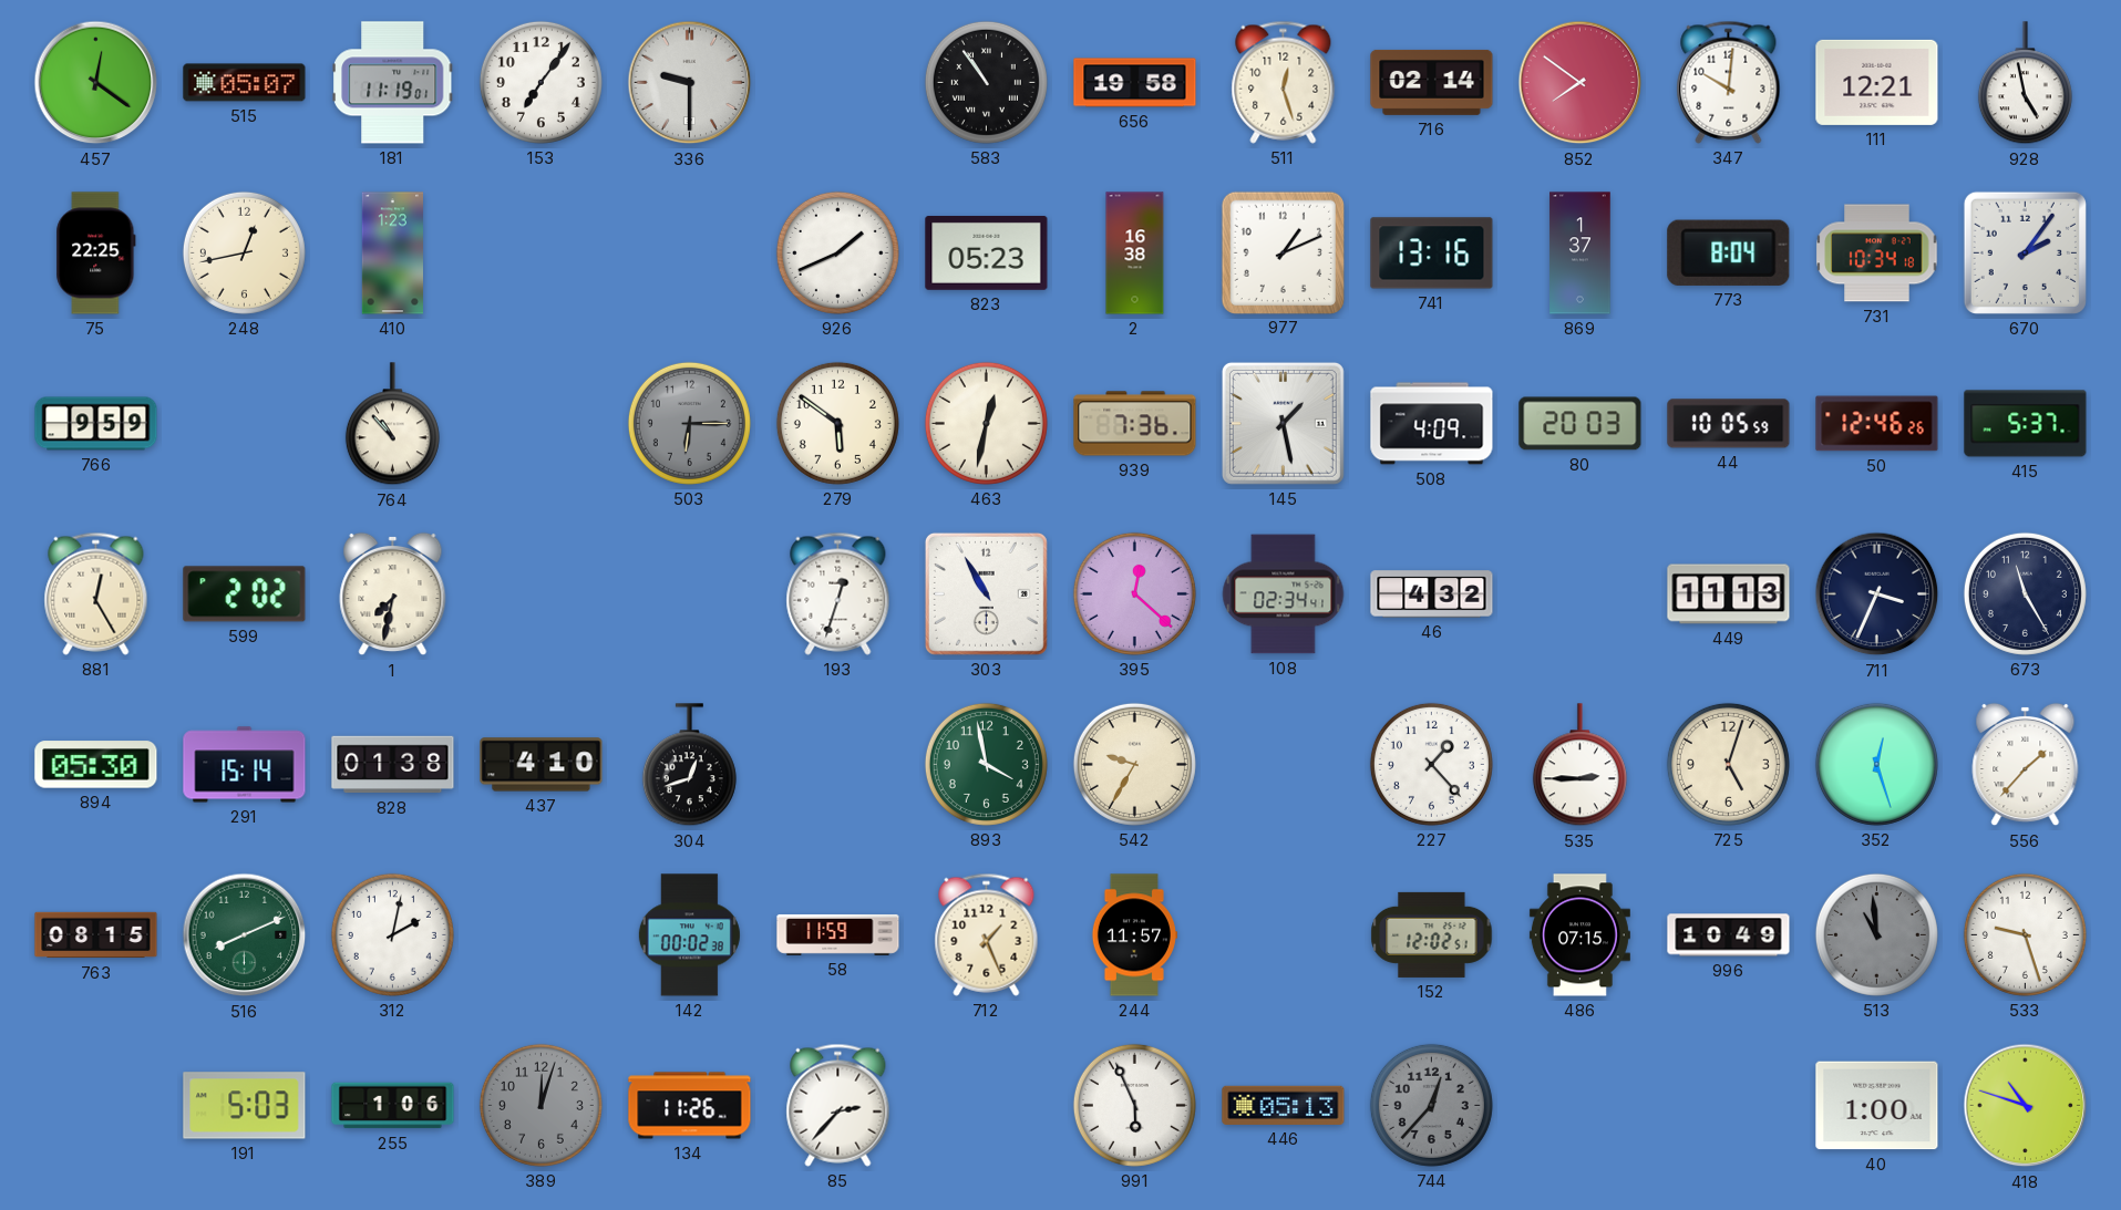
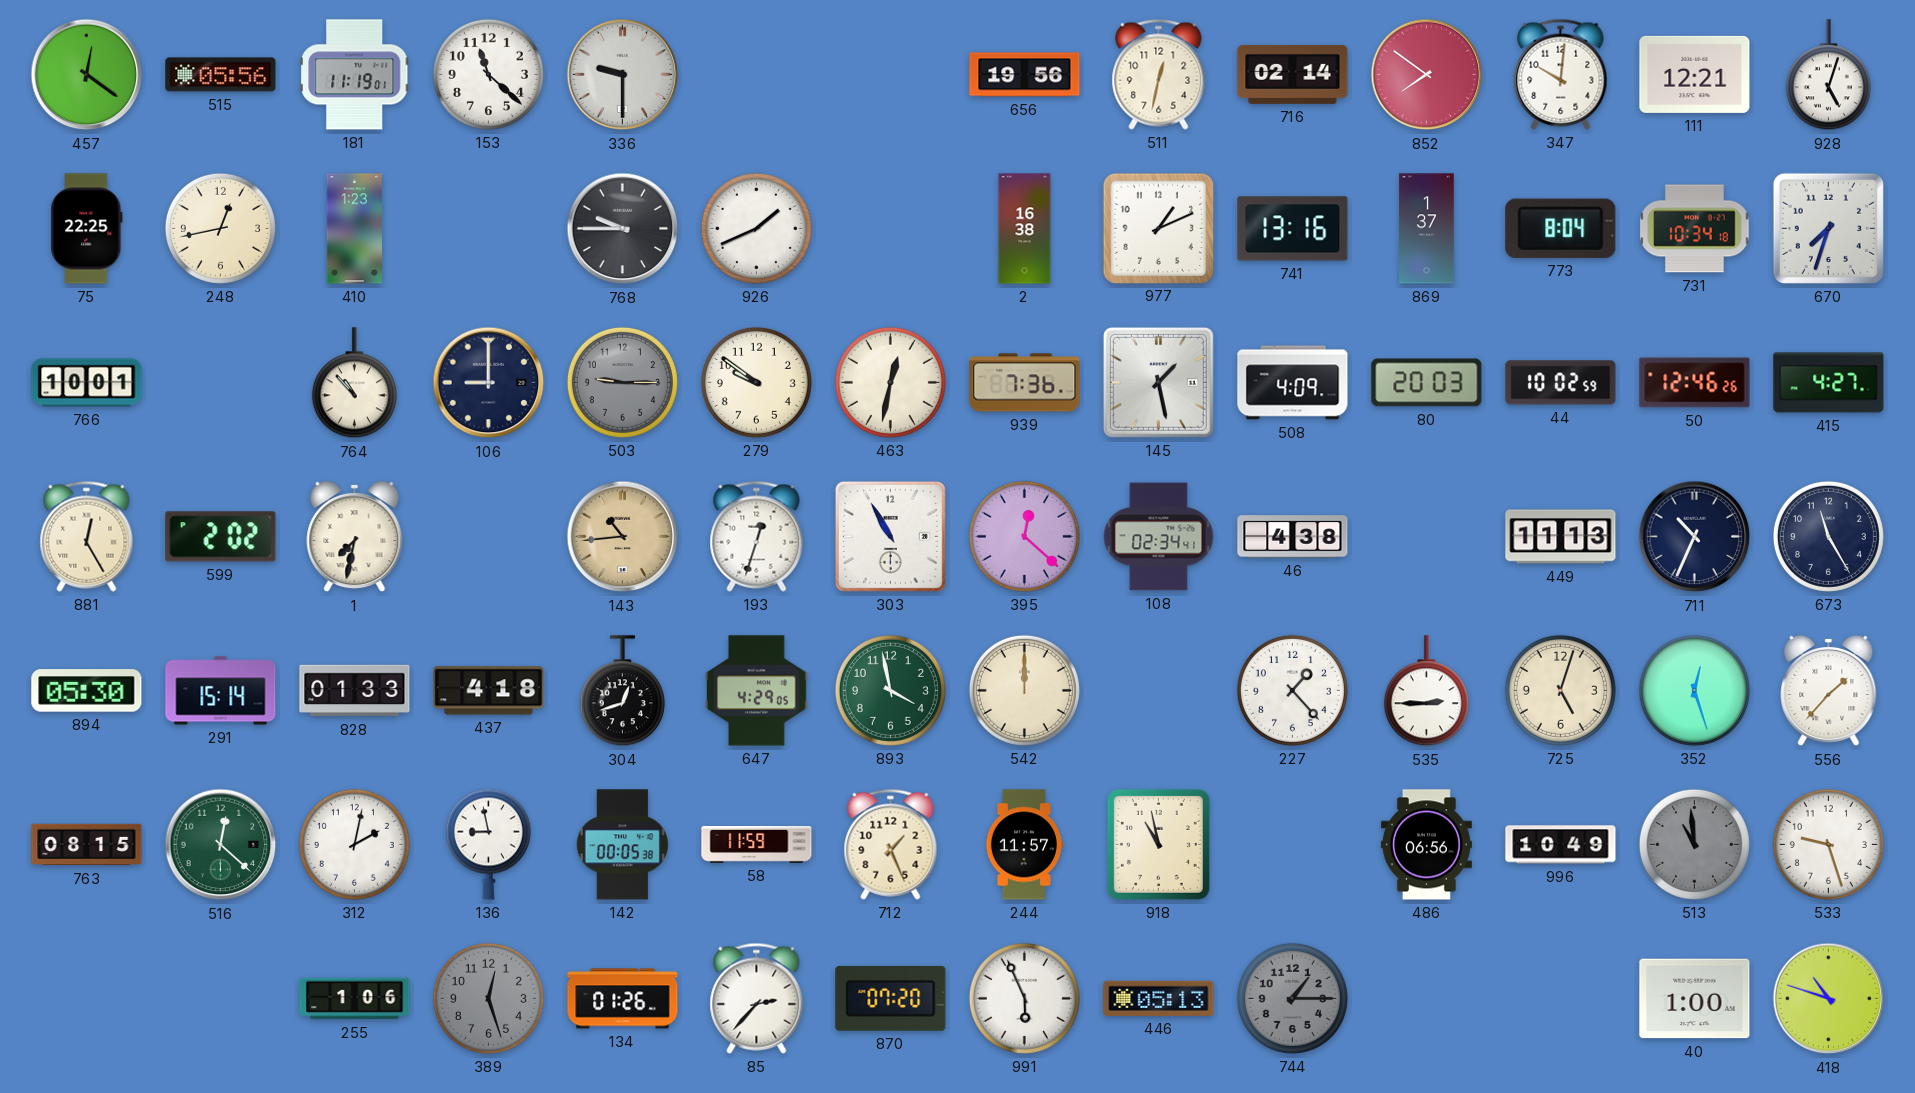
515: 05:07 -> 05:56 (221, 75)
153: 7:06 -> 11:22 (488, 74)
583: 10:54 -> none (986, 82)
656: 19:58 -> 19:56 (1025, 75)
511: 12:27 -> 12:32 (1159, 74)
928: 4:58 -> 5:03 (1828, 75)
768: none -> 9:45 (623, 229)
823: 05:23 -> none (987, 252)
670: 2:06 -> 7:33 (1828, 228)
766: 9:59 -> 10:01 (87, 383)
106: none -> 9:00 (489, 383)
503: 6:15 -> 9:15 (622, 382)
279: 5:51 -> 9:51 (756, 382)
44: 10:05 -> 10:02 (1561, 383)
415: 5:37 -> 4:27 (1829, 383)
143: none -> 10:44 (623, 537)
46: 4:32 -> 4:38 (1293, 537)
711: 3:34 -> 10:34 (1695, 537)
828: 01:38 -> 01:33 (355, 691)
437: 4:10 -> 4:18 (489, 691)
647: none -> 4:29 (757, 691)
542: 9:35 -> 12:00 (1024, 690)
516: 8:11 -> 12:22 (221, 845)
136: none -> 8:58 (488, 844)
142: 00:02 -> 00:05 (622, 845)
918: none -> 10:58 (1158, 844)
152: 12:02 -> none (1432, 934)
486: 07:15 -> 06:56 (1426, 845)
191: 5:03 -> none (245, 1106)
389: 12:03 -> 12:27 (488, 998)
134: 11:26 -> 01:26 (623, 999)
870: none -> 07:20 (891, 998)
744: 12:37 -> 1:15 (1292, 998)
